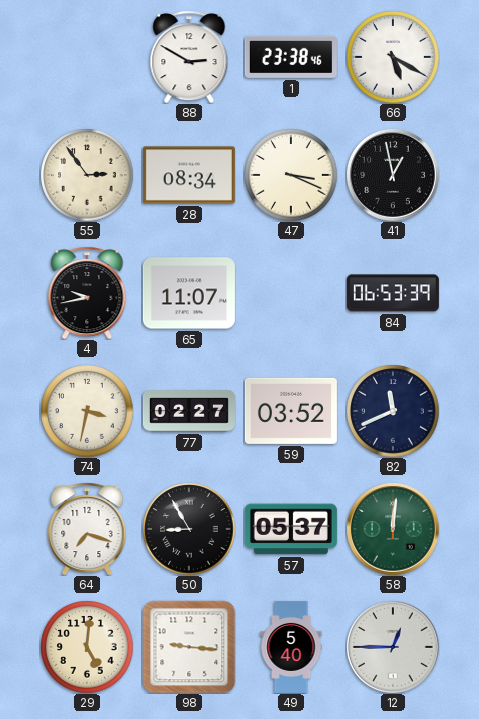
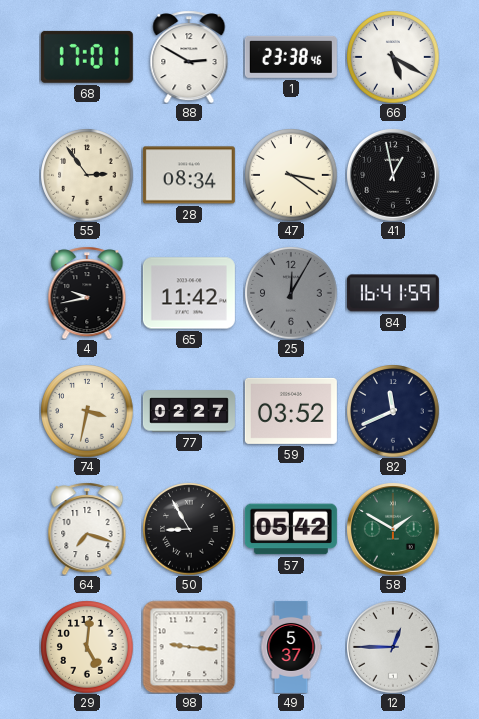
68: none -> 17:01 (87, 57)
47: 3:19 -> 3:21 (291, 175)
65: 11:07 -> 11:42 (189, 293)
25: none -> 12:05 (291, 293)
84: 06:53 -> 16:41 (393, 293)
57: 05:37 -> 05:42 (291, 529)
58: 12:01 -> 1:50 (393, 529)
49: 5:40 -> 5:37 (291, 647)
